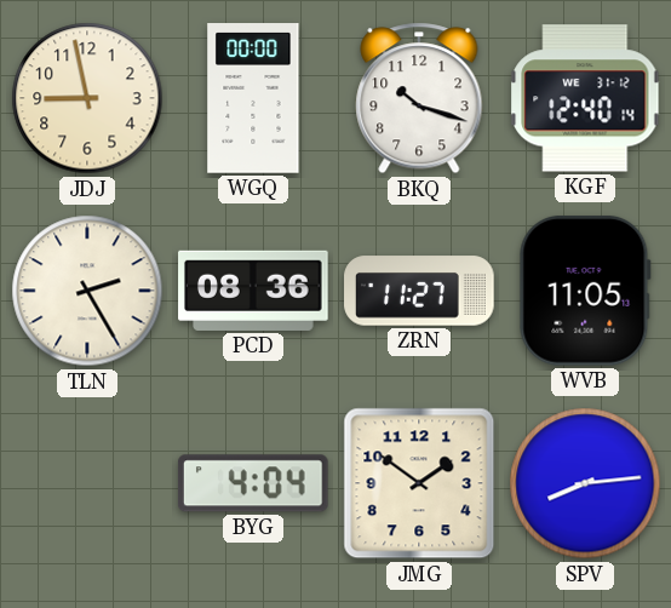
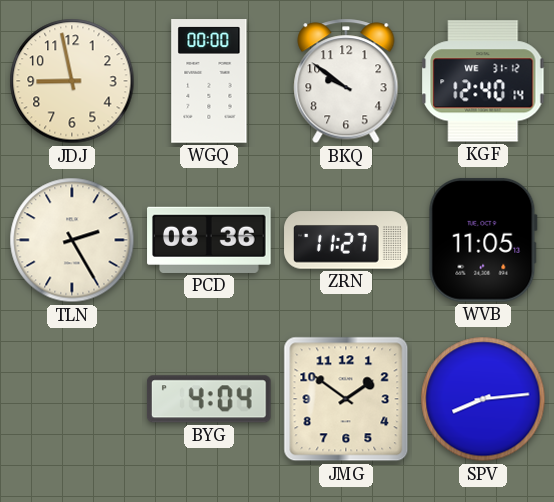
BKQ: 10:18 -> 9:51 (346, 81)
